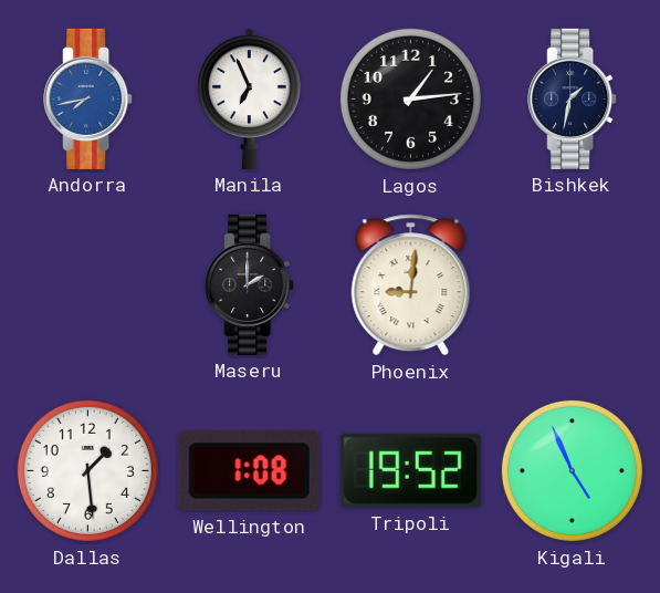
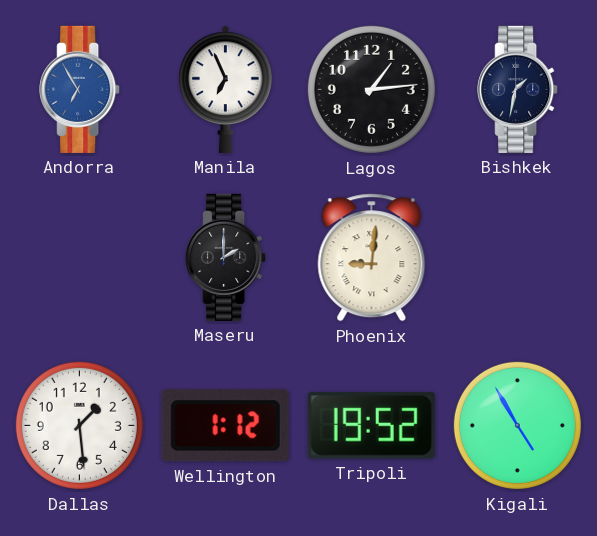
Andorra: 7:43 -> 6:55 (80, 89)
Wellington: 1:08 -> 1:12 (225, 426)
Kigali: 4:56 -> 4:55 (517, 425)
